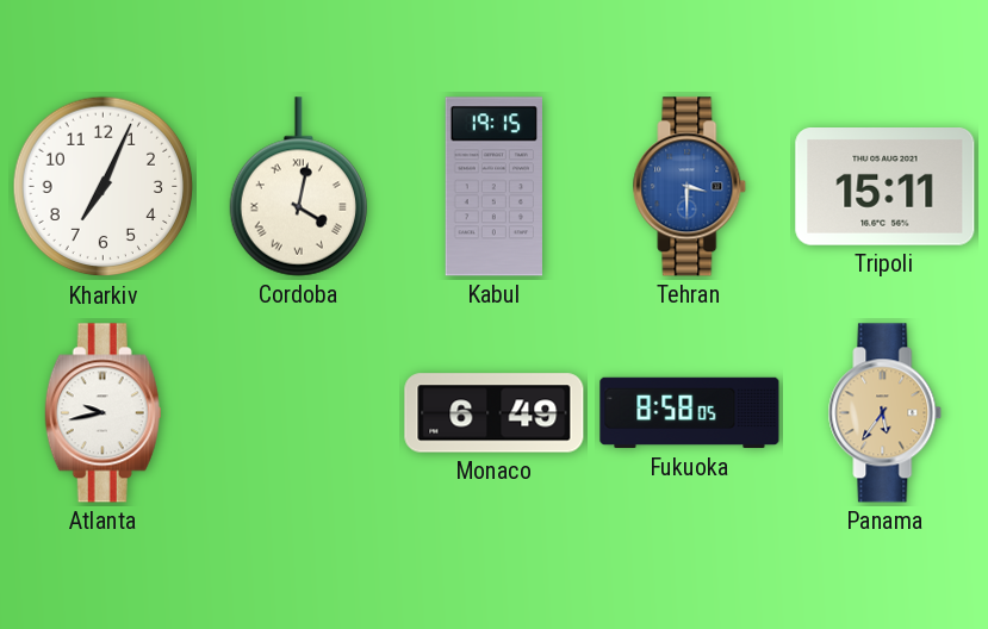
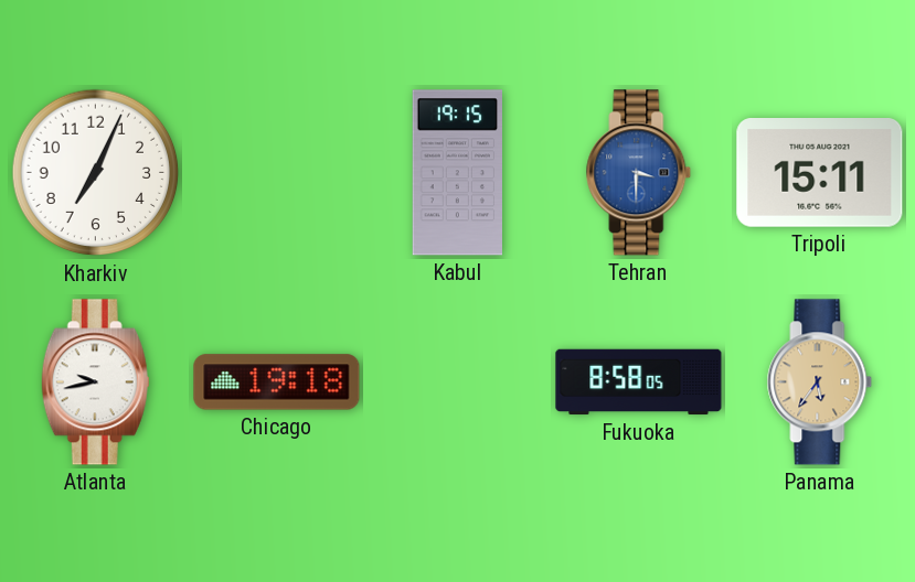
Cordoba: 4:02 -> none (298, 187)
Chicago: none -> 19:18 (277, 382)
Monaco: 6:49 -> none (495, 413)
